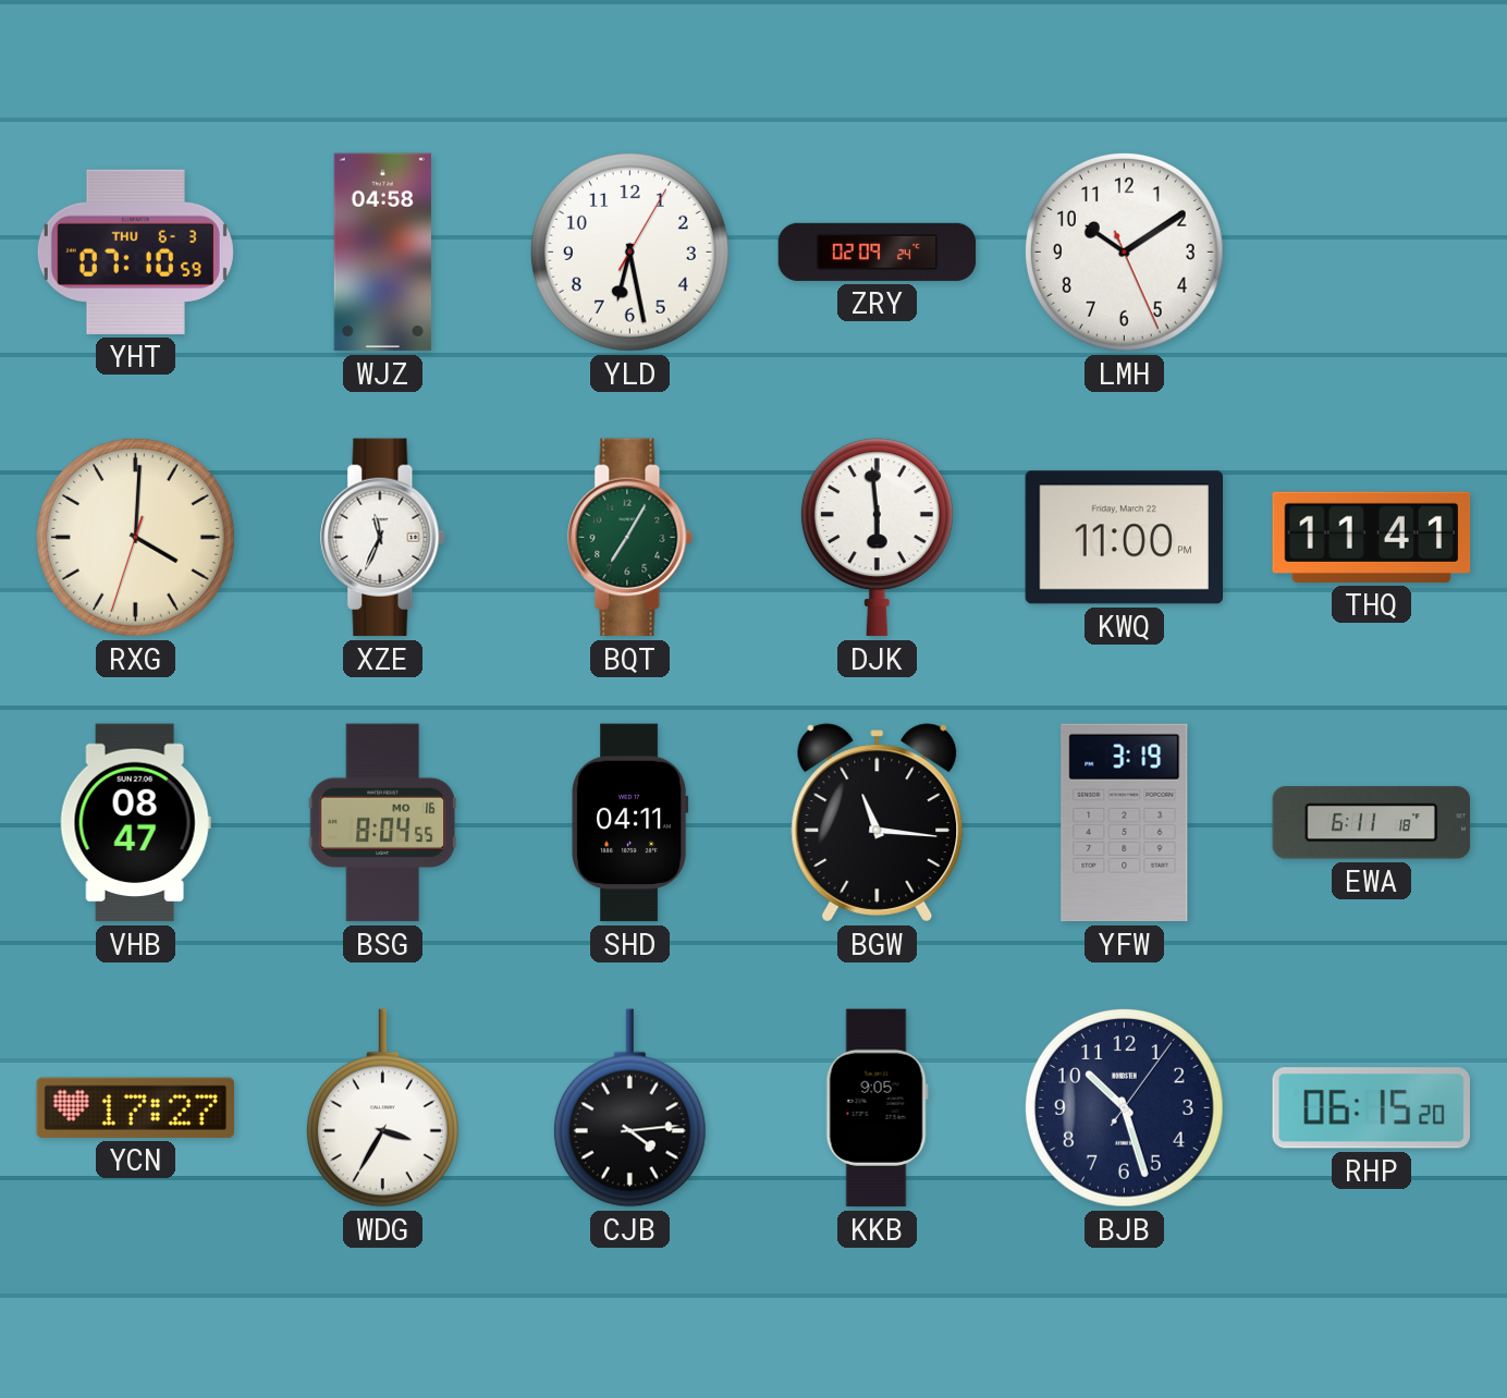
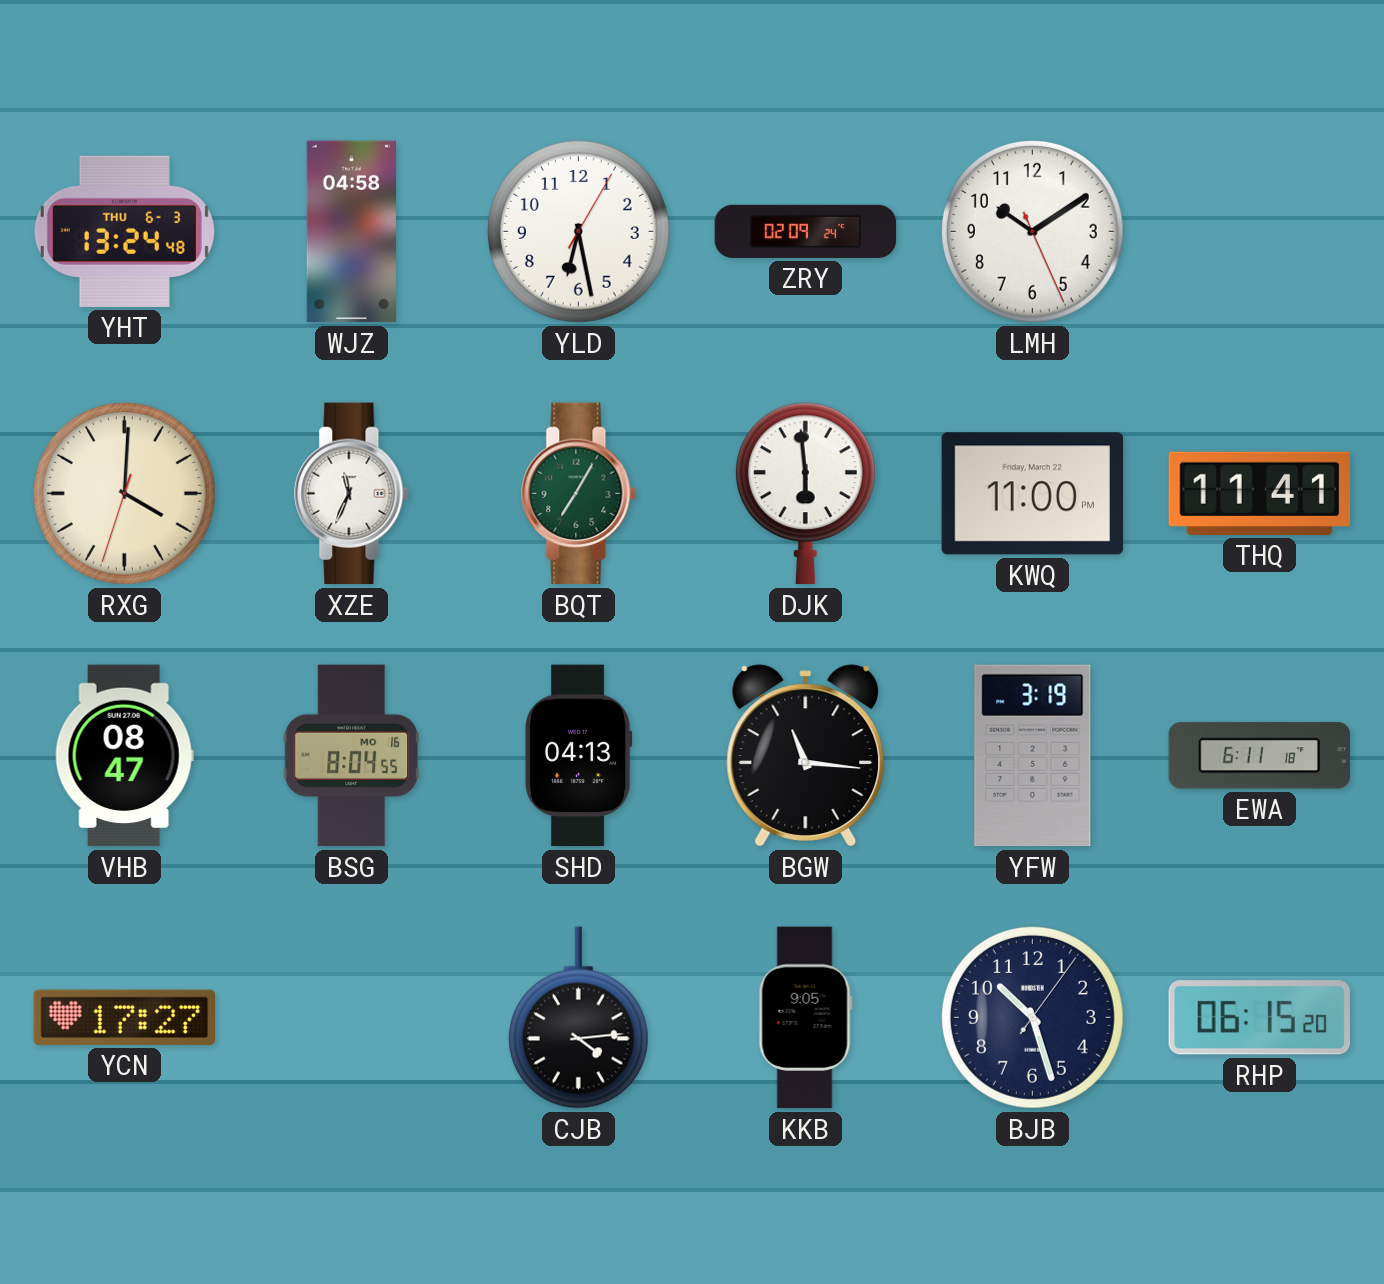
YHT: 07:10 -> 13:24 (124, 231)
SHD: 04:11 -> 04:13 (579, 756)
WDG: 3:35 -> none (382, 1108)
